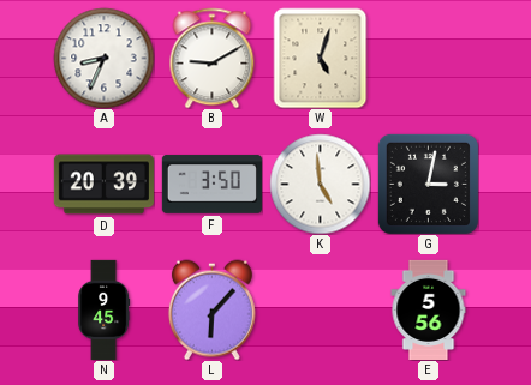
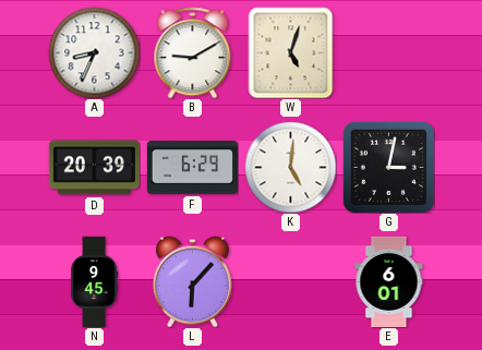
F: 3:50 -> 6:29 (192, 168)
K: 4:59 -> 5:01 (290, 167)
E: 5:56 -> 6:01 (389, 281)
